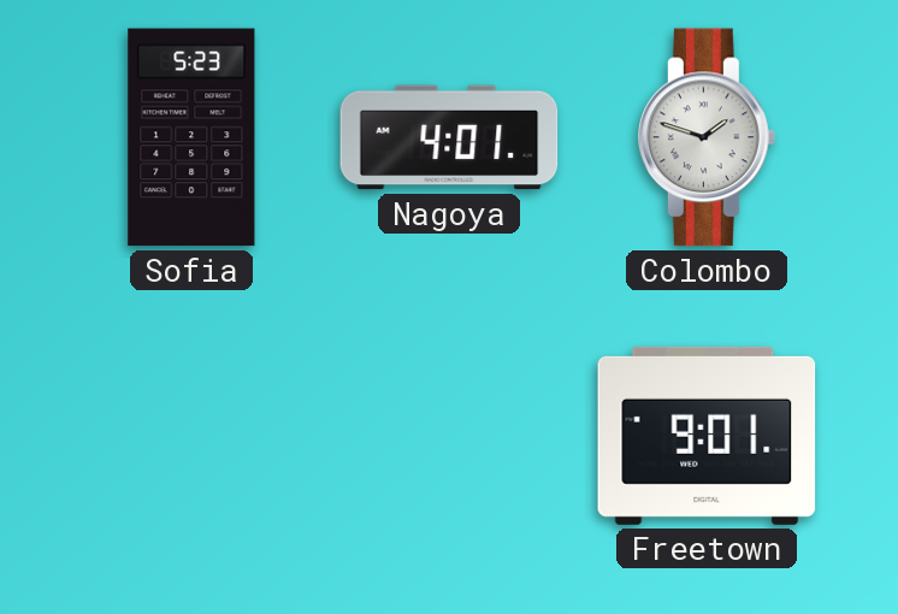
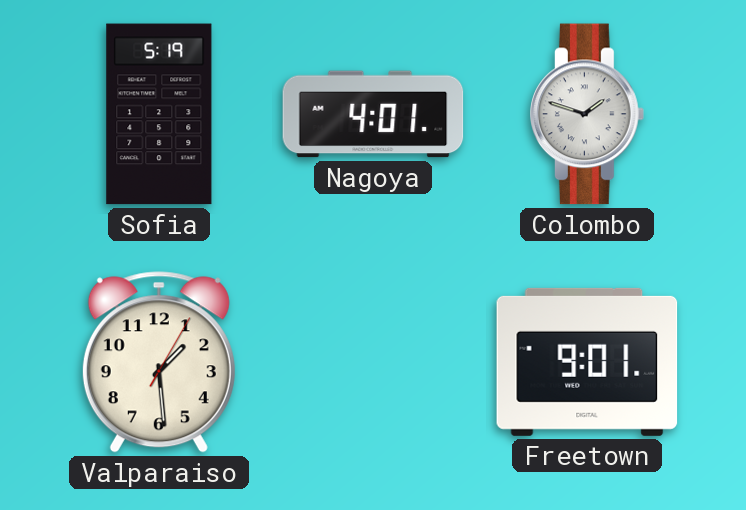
Sofia: 5:23 -> 5:19 (159, 114)
Valparaiso: none -> 1:29 (159, 362)
